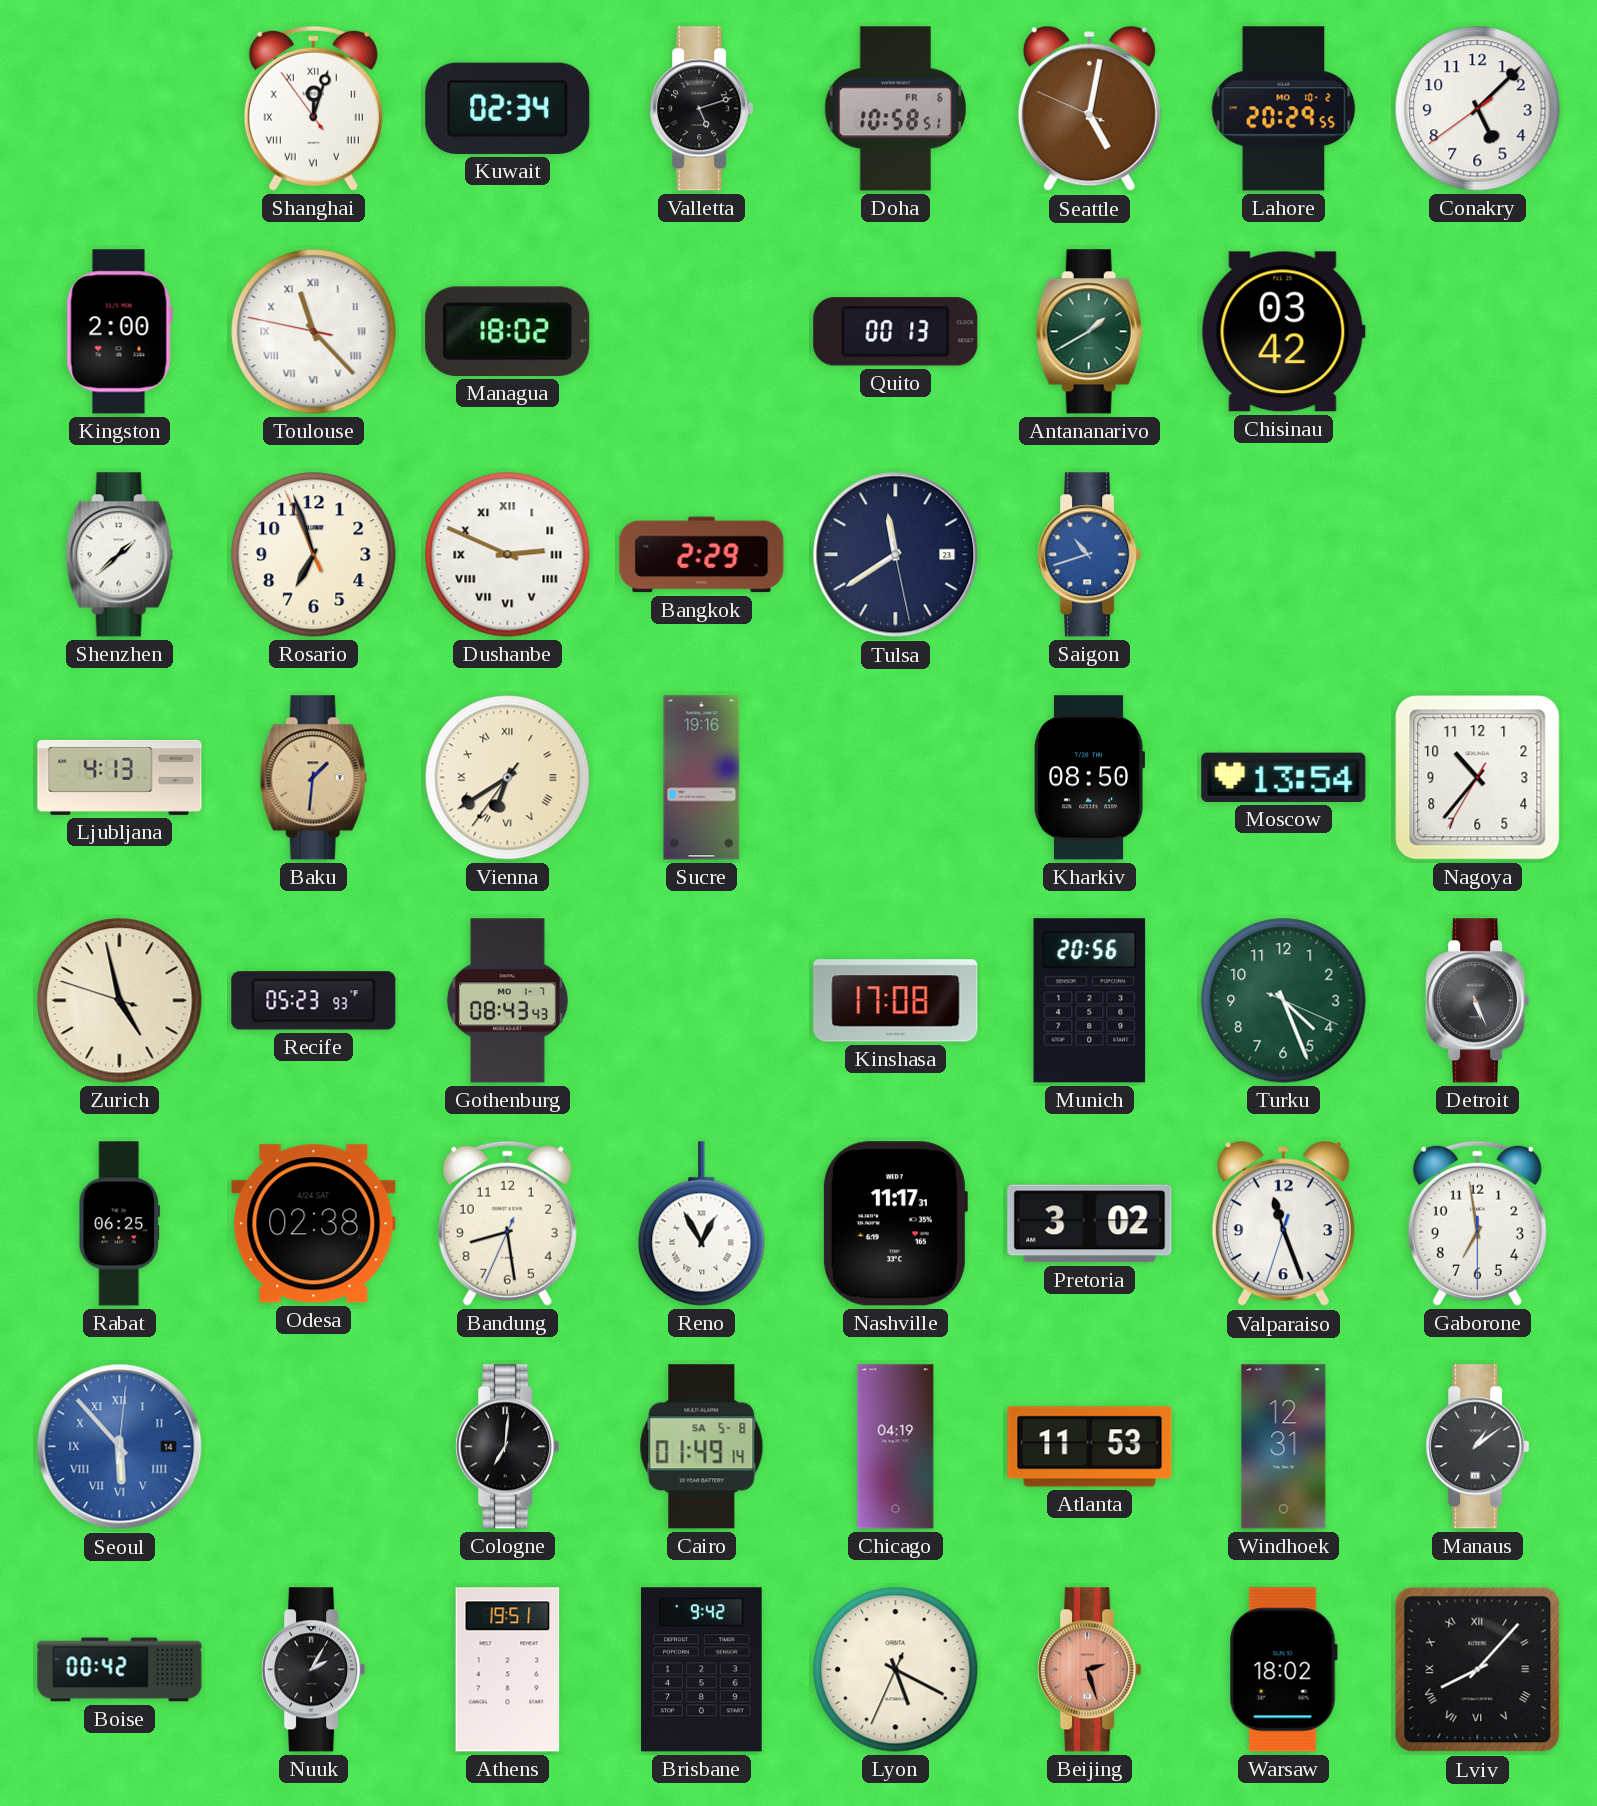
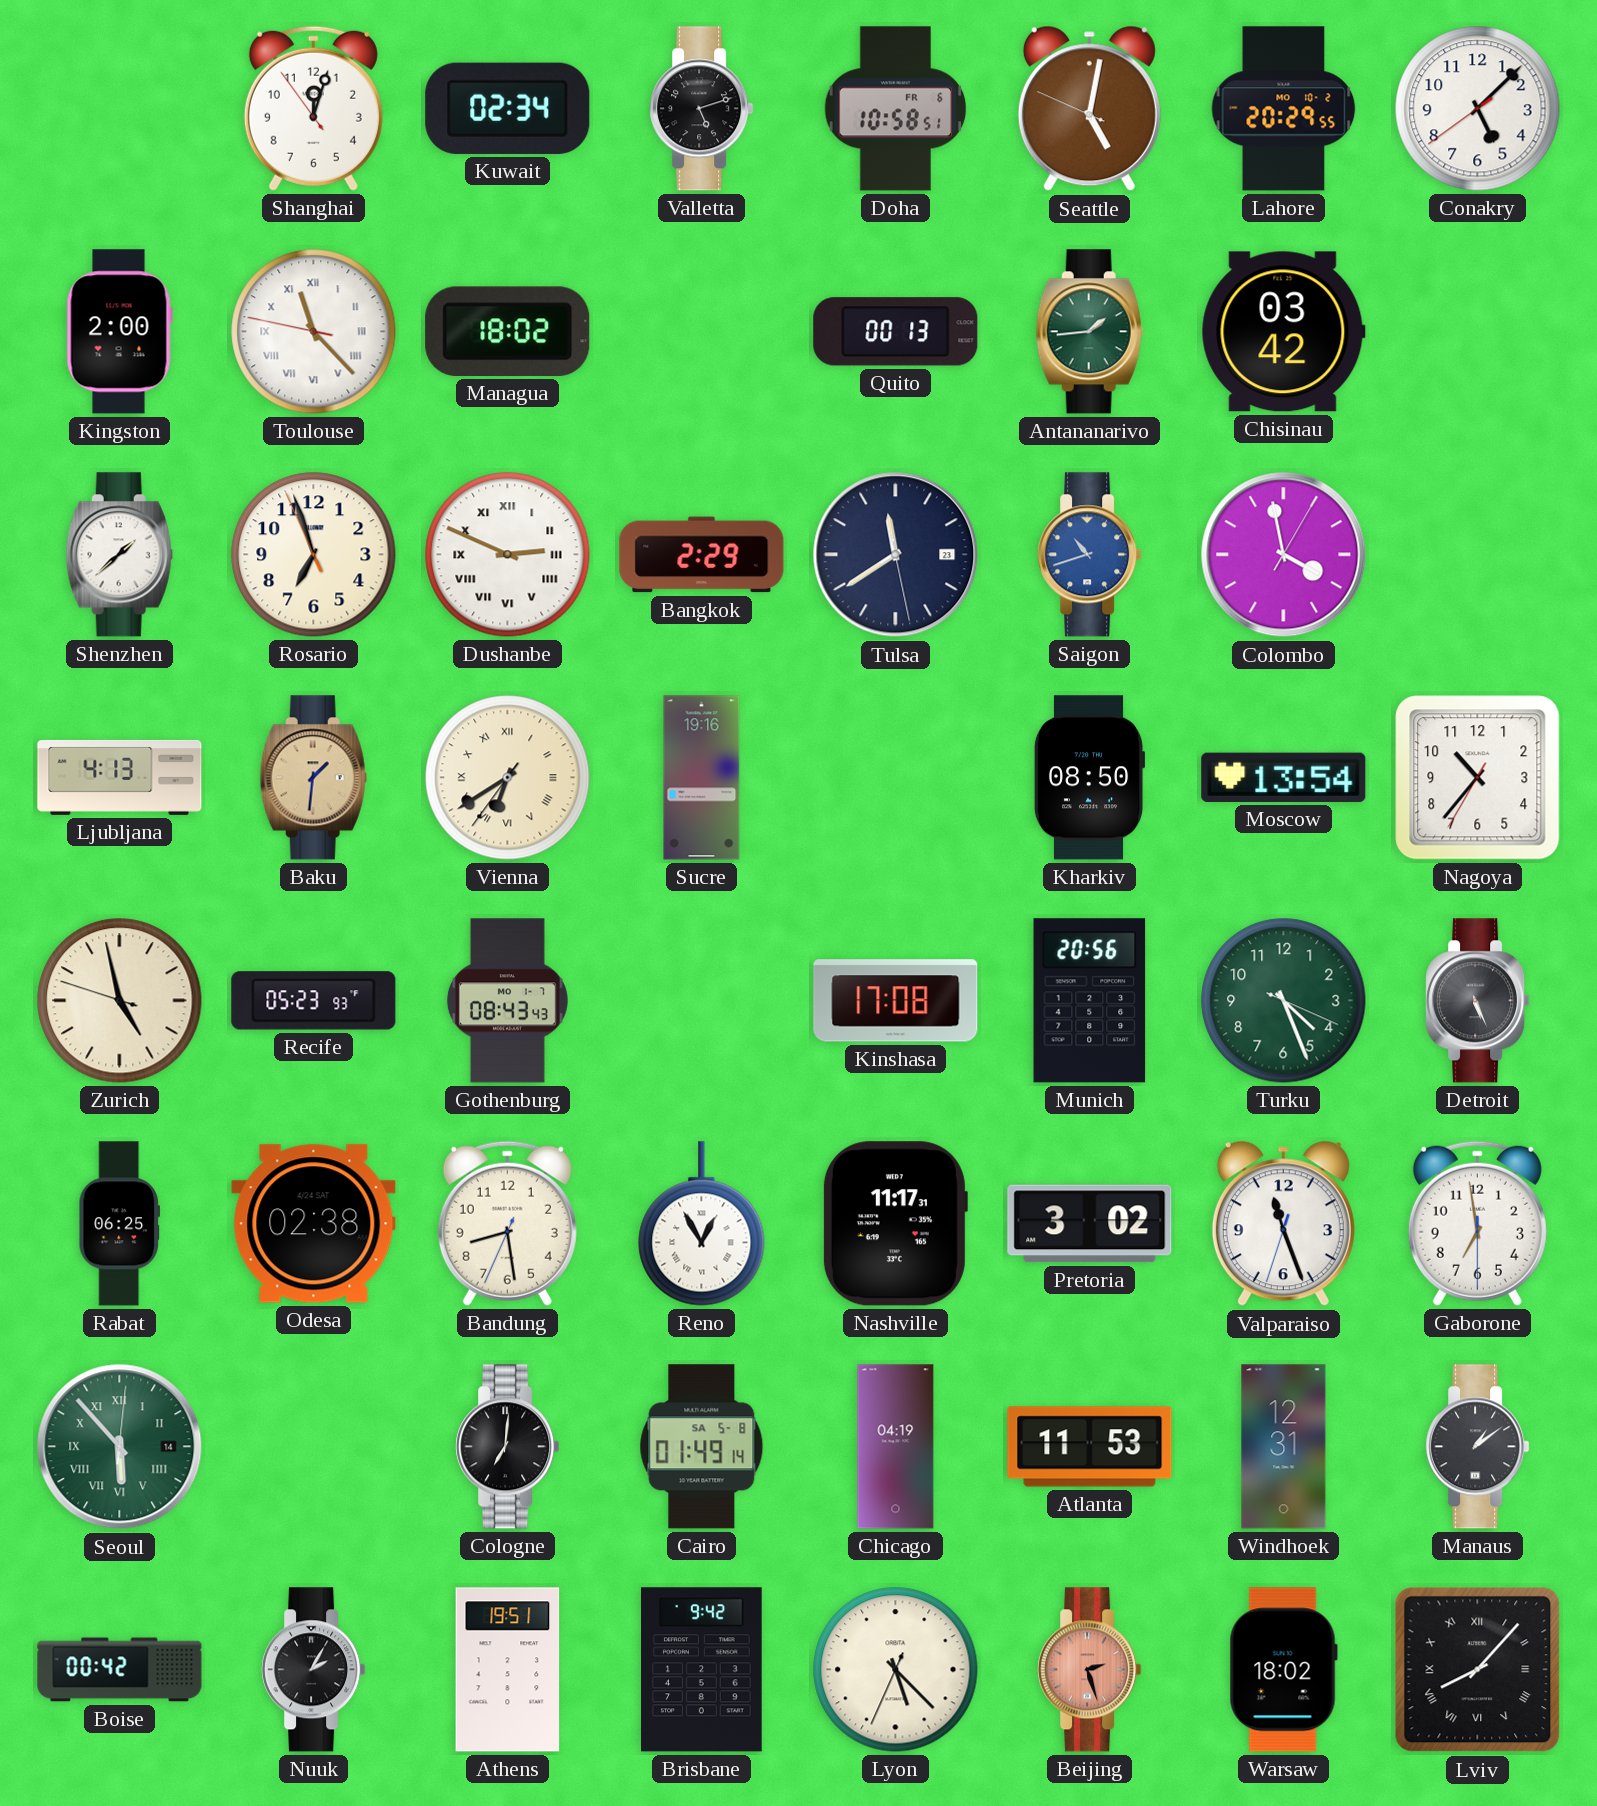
Shanghai numerals: Roman -> Arabic (313, 108)
Antananarivo: 1:40 -> 1:44 (1089, 332)
Colombo: none -> 3:58 (1284, 555)
Seoul dial: blue -> green (120, 1447)
Lyon: 5:19 -> 5:22 (896, 1670)
